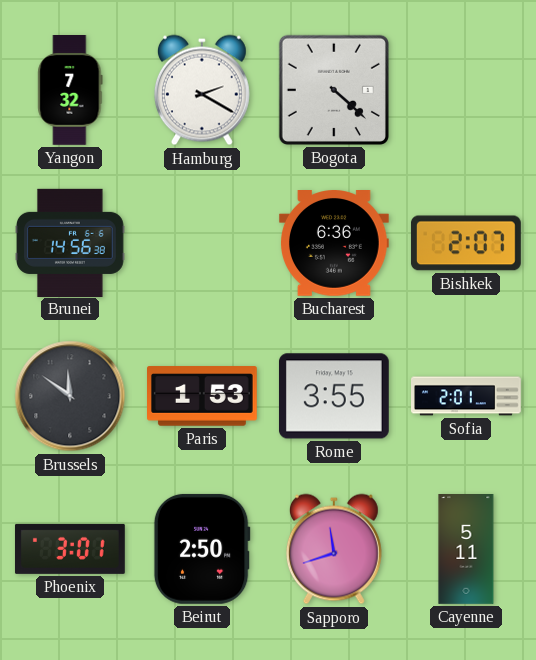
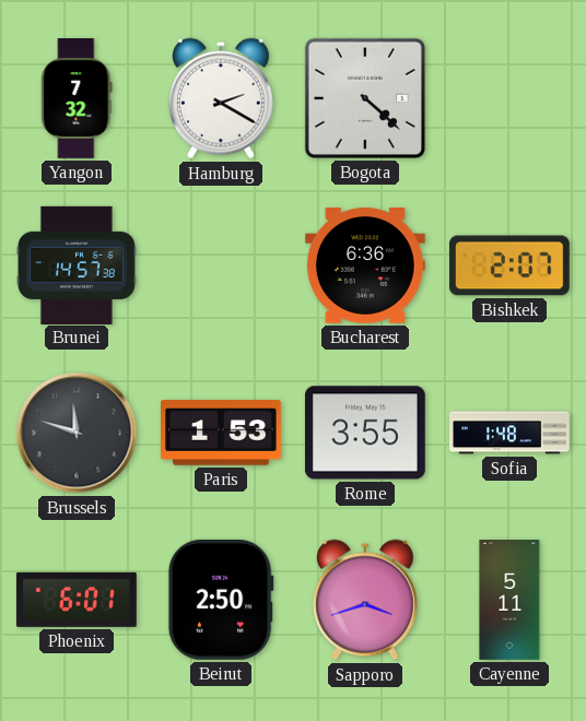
Brunei: 14:56 -> 14:57 (78, 264)
Brussels: 11:51 -> 11:48 (77, 433)
Sofia: 2:01 -> 1:48 (511, 433)
Phoenix: 3:01 -> 6:01 (77, 600)
Sapporo: 11:42 -> 3:42 (365, 600)
